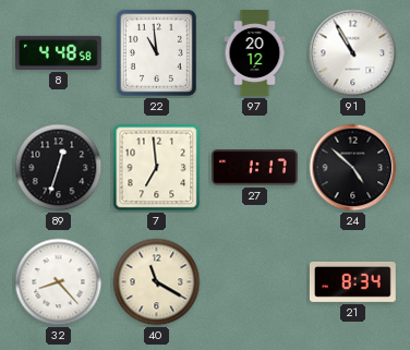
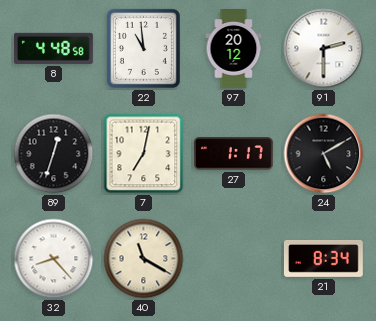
91: 10:55 -> 2:30 (324, 49)
7: 6:59 -> 7:02 (144, 154)
24: 4:52 -> 5:10 (324, 154)
